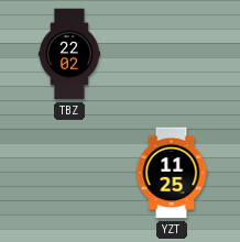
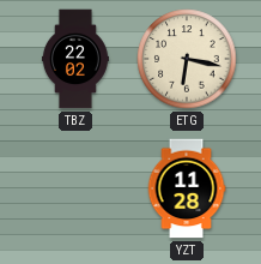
ETG: none -> 6:17 (187, 59)
YZT: 11:25 -> 11:28 (187, 188)
